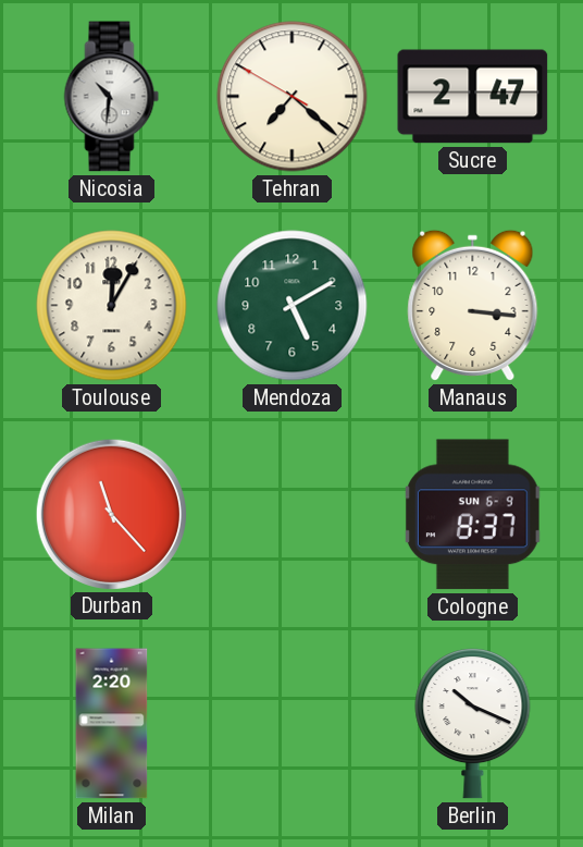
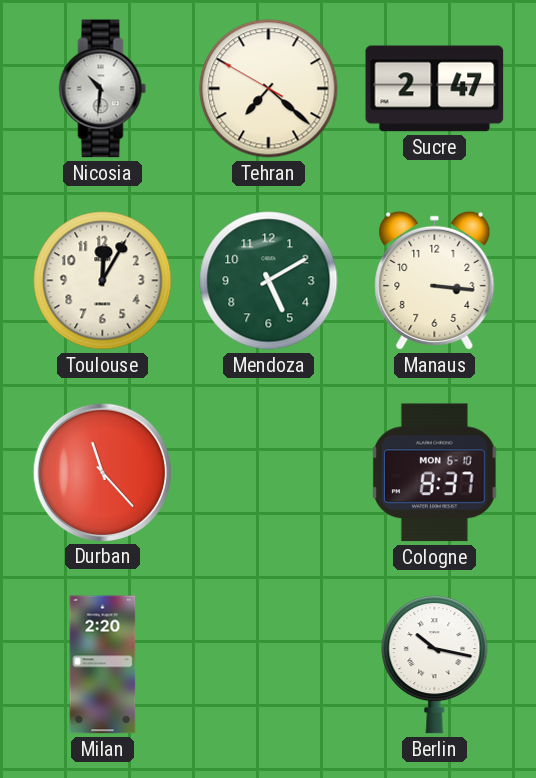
Cologne date: SUN 6-9 -> MON 6-10 (434, 473)
Berlin: 10:19 -> 10:17 (435, 665)
